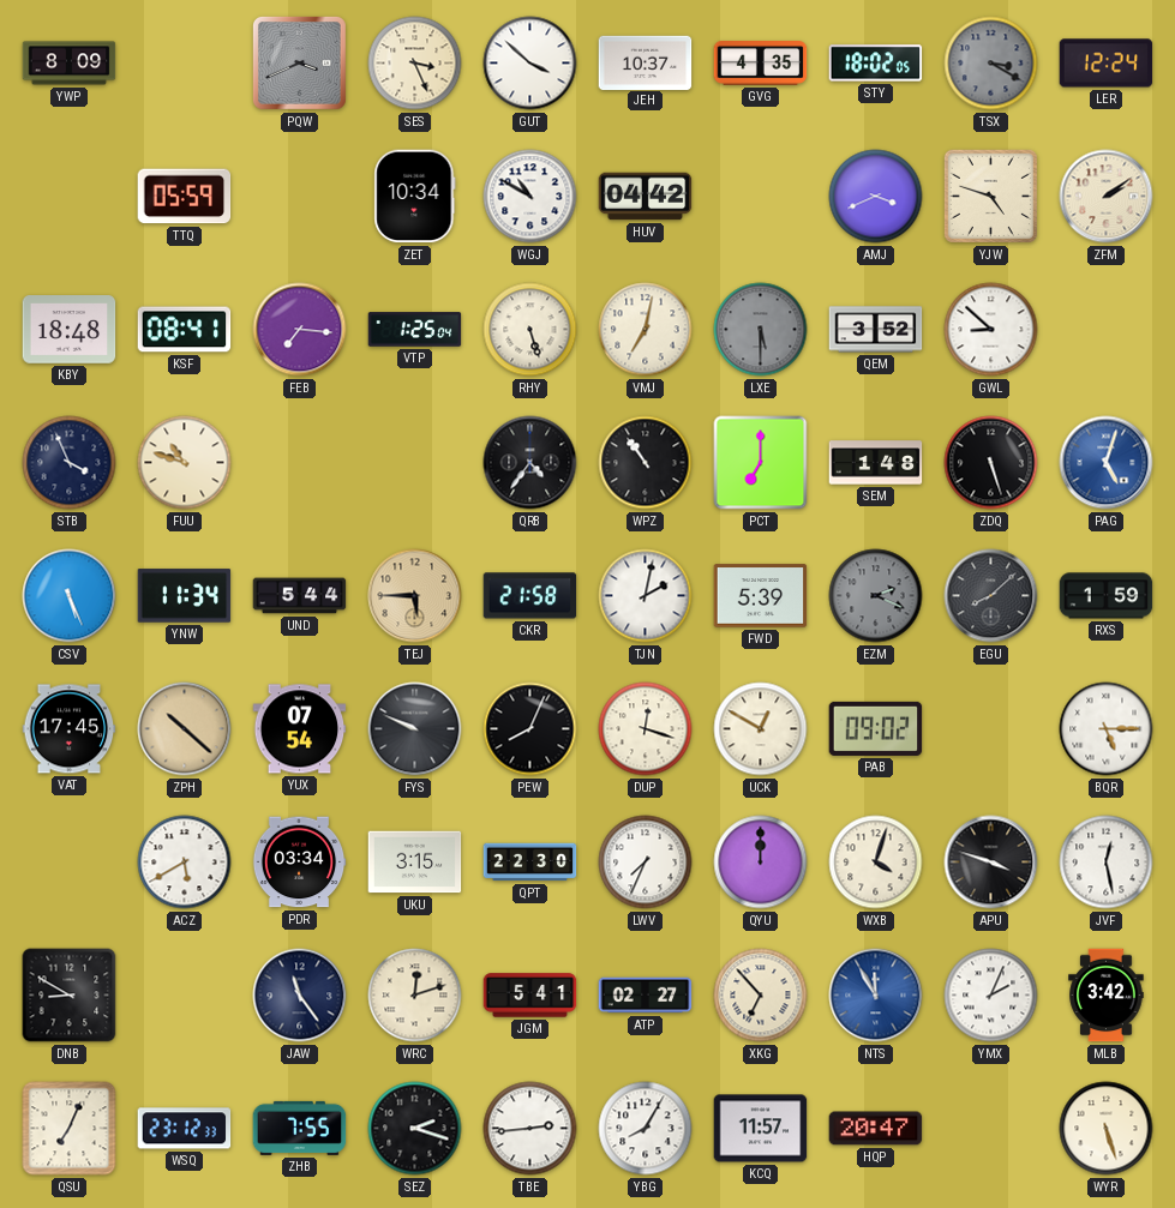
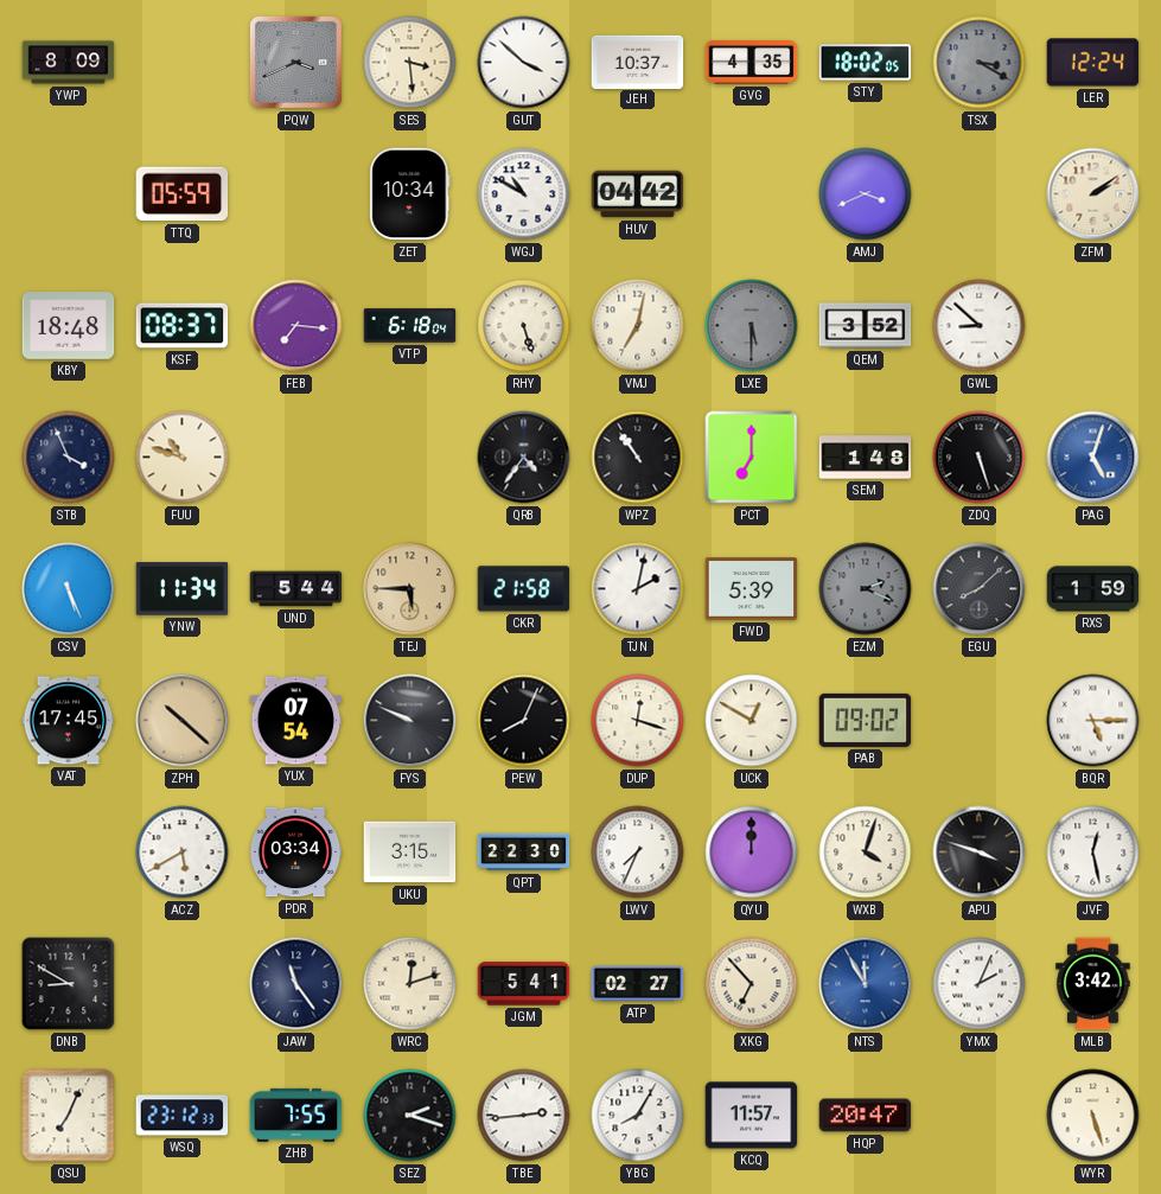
SES: 3:26 -> 3:29 (410, 63)
YJW: 4:48 -> none (990, 196)
KSF: 08:41 -> 08:37 (183, 326)
VTP: 1:25 -> 6:18 (410, 326)
